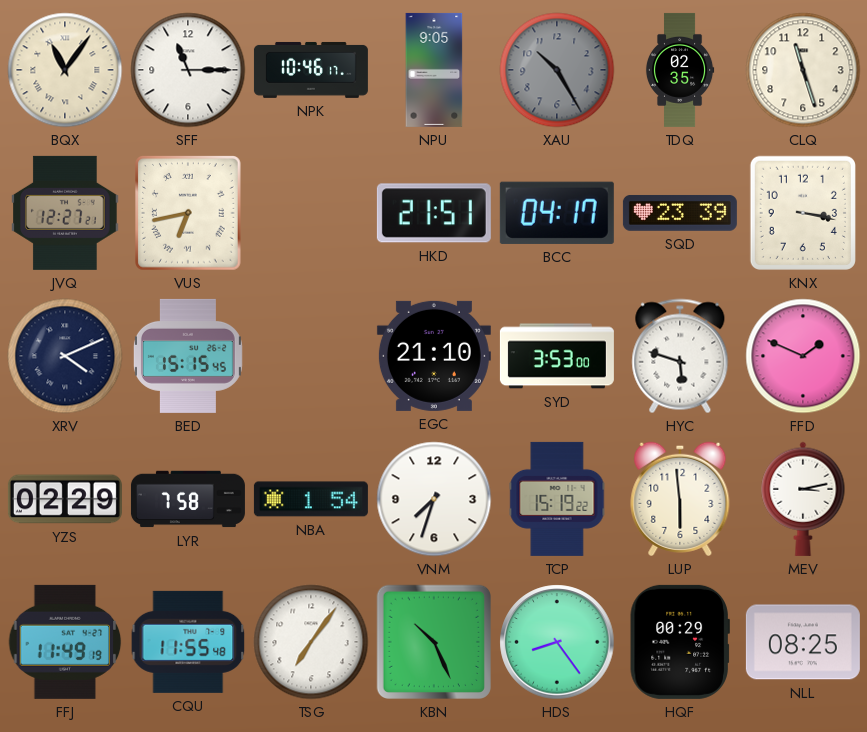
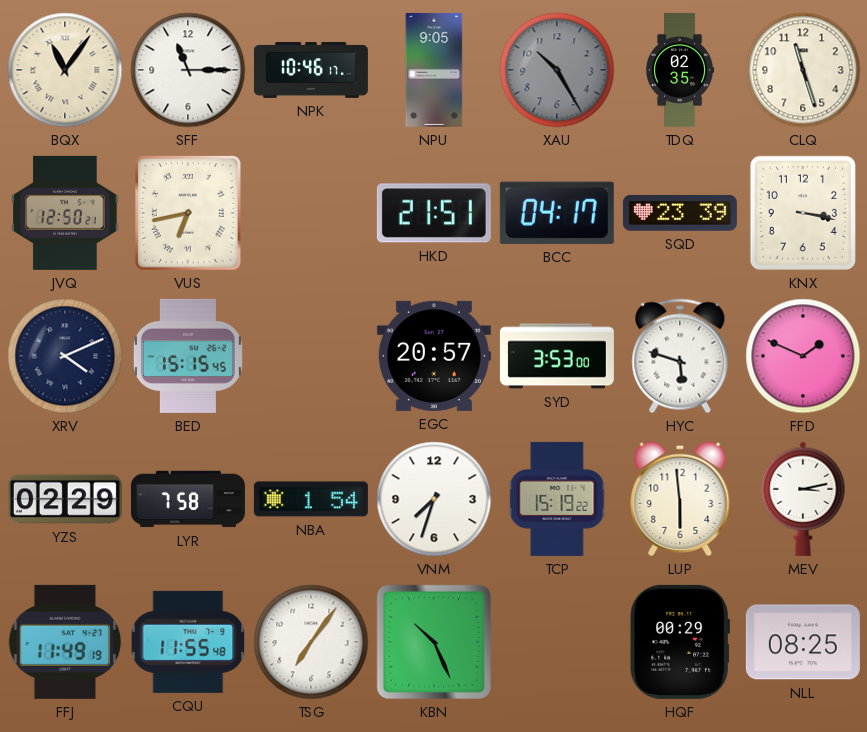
JVQ: 12:27 -> 12:50 (65, 213)
EGC: 21:10 -> 20:57 (434, 356)
HDS: 8:24 -> none (557, 642)
